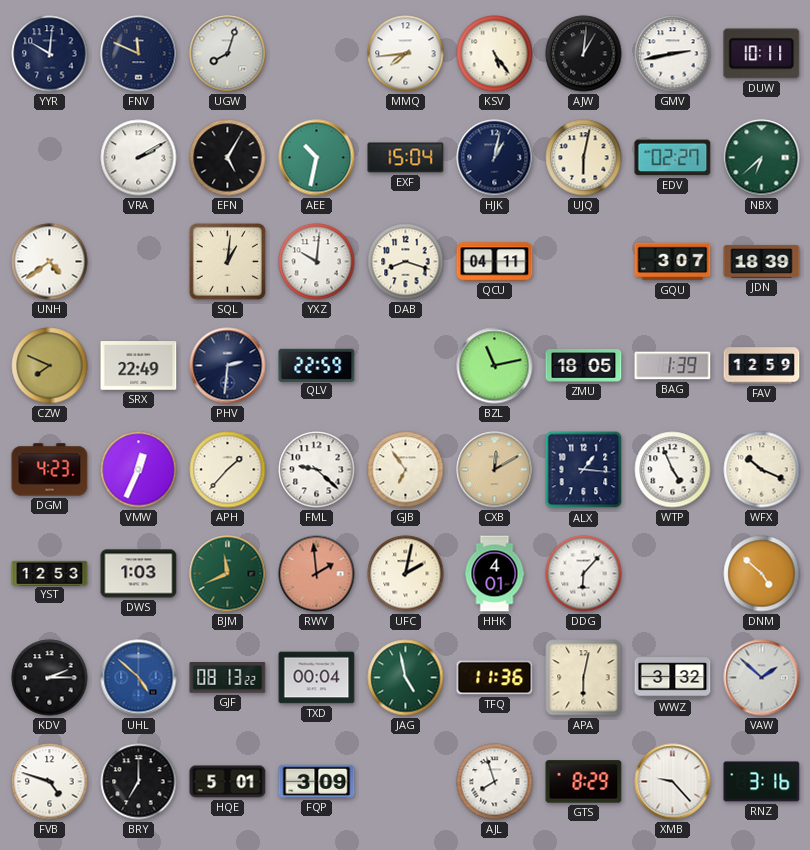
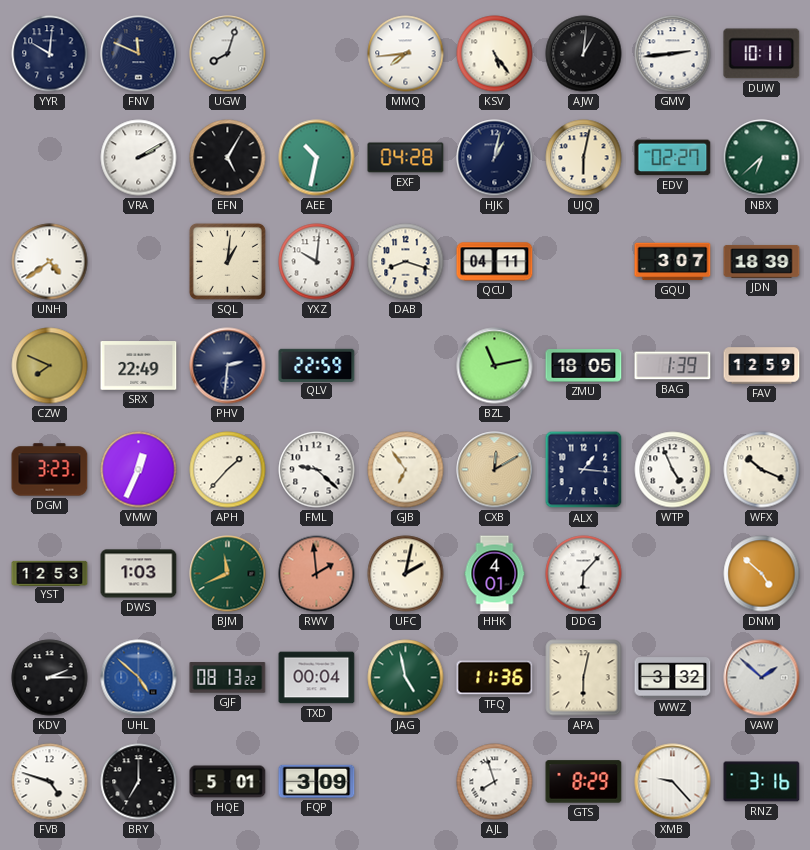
GMV: 2:43 -> 2:44 (673, 54)
EXF: 15:04 -> 04:28 (406, 158)
DGM: 4:23 -> 3:23 (50, 470)
